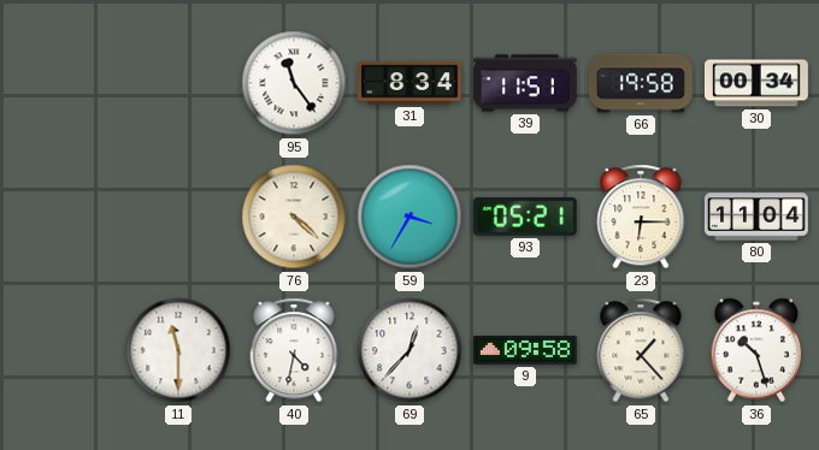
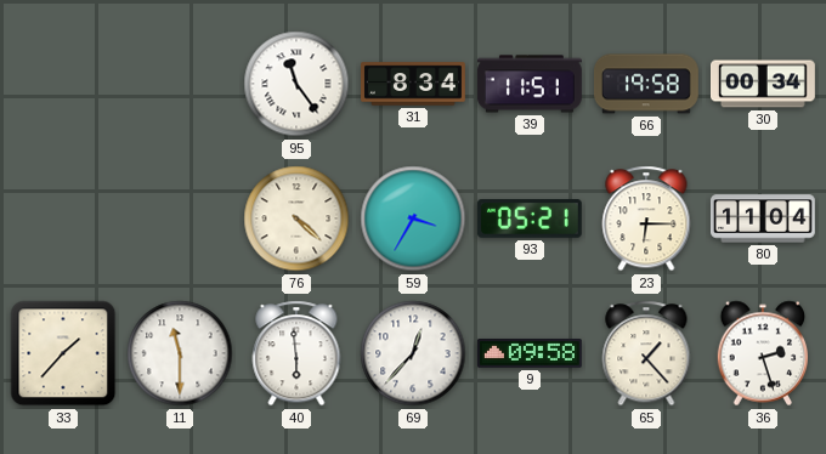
33: none -> 1:37 (63, 353)
40: 4:32 -> 5:59 (296, 353)
36: 10:27 -> 2:27 (763, 353)
